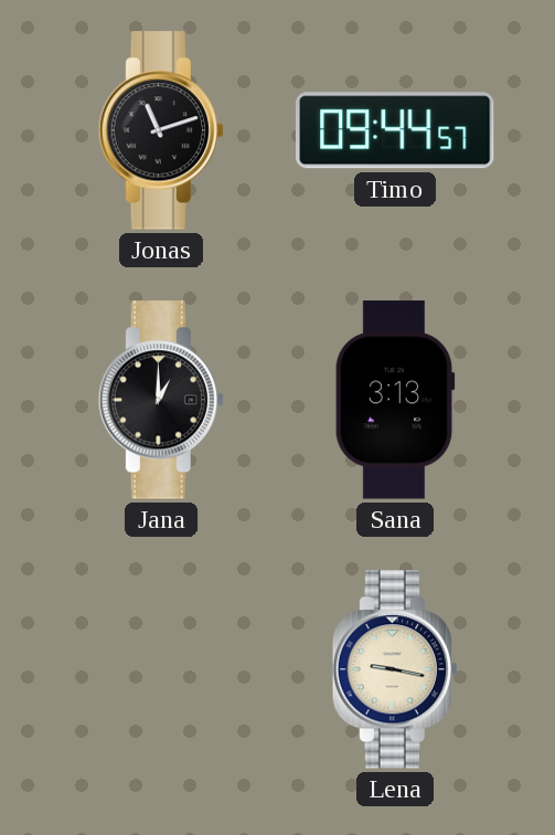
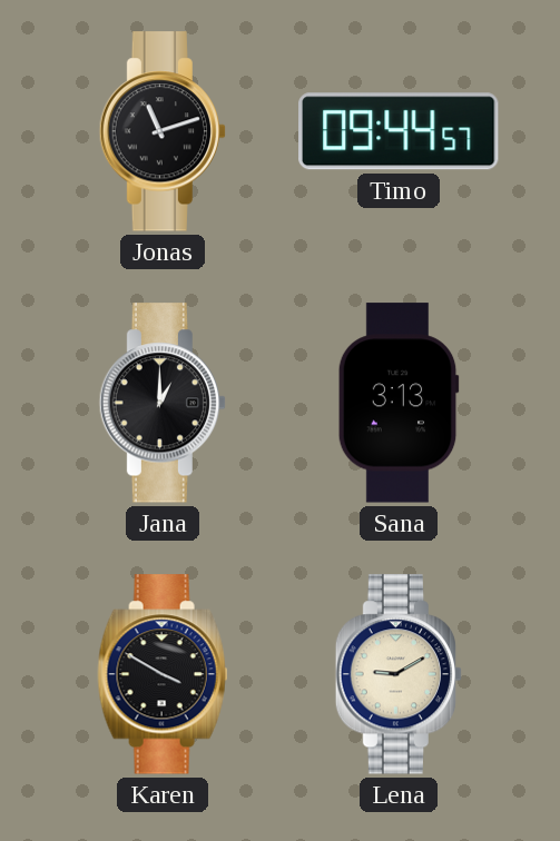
Karen: none -> 3:50 (163, 674)
Lena: 9:17 -> 9:10 (399, 674)
